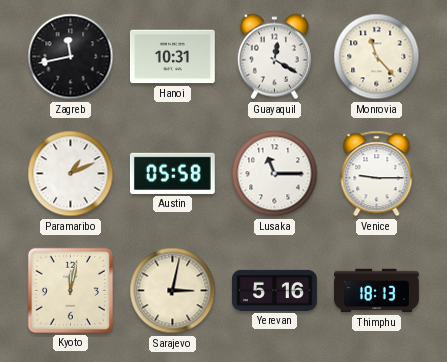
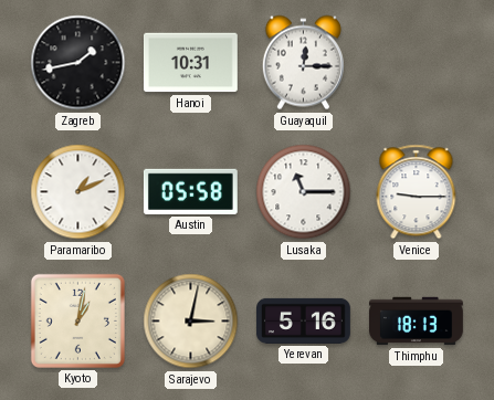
Zagreb: 11:43 -> 1:43 (78, 63)
Guayaquil: 12:20 -> 12:15 (303, 63)
Monrovia: 11:23 -> none (377, 57)
Kyoto: 12:02 -> 1:02 (77, 320)
